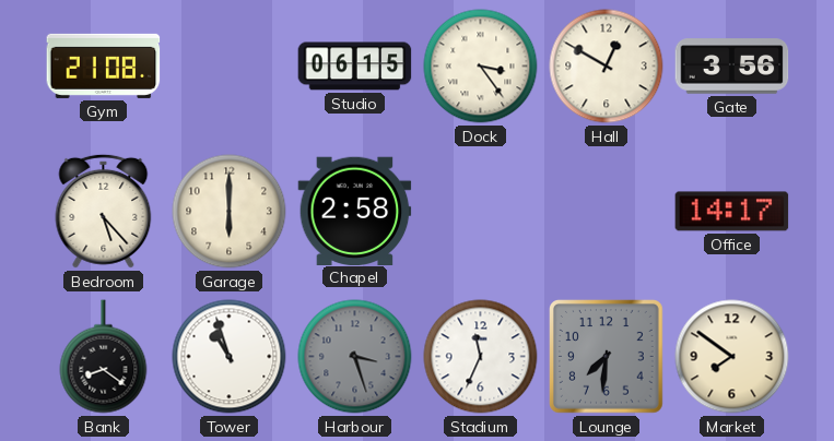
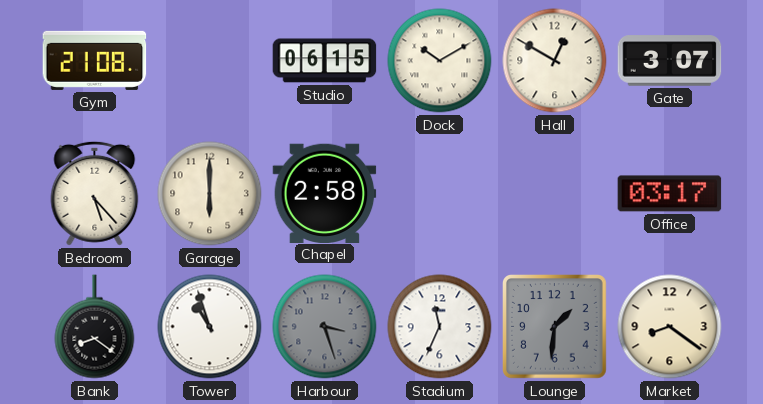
Dock: 3:24 -> 10:10 (440, 61)
Gate: 3:56 -> 3:07 (670, 61)
Office: 14:17 -> 03:17 (670, 194)
Lounge: 7:31 -> 1:31 (555, 327)
Market: 7:51 -> 8:21 (670, 327)
